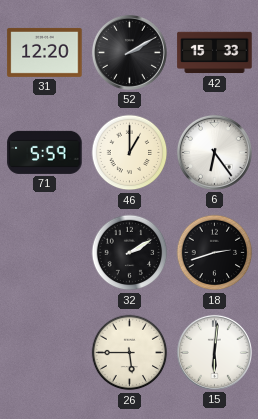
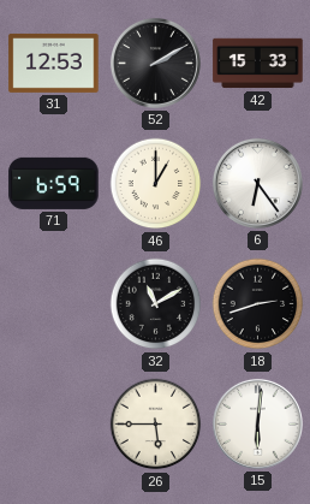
31: 12:20 -> 12:53 (54, 63)
71: 5:59 -> 6:59 (54, 183)
32: 2:10 -> 11:10 (156, 304)
